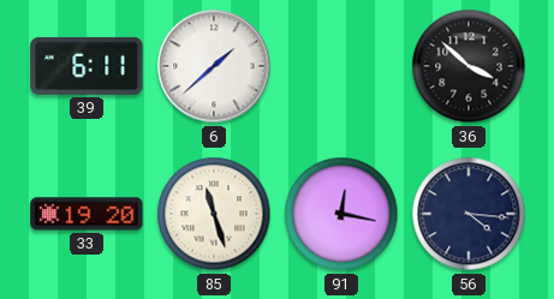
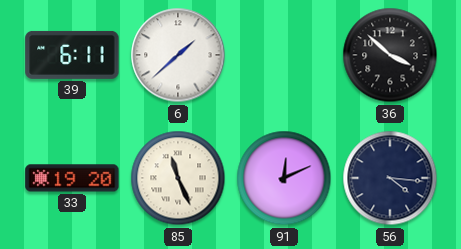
85: 11:27 -> 11:26 (178, 178)
91: 12:17 -> 12:11 (284, 178)
